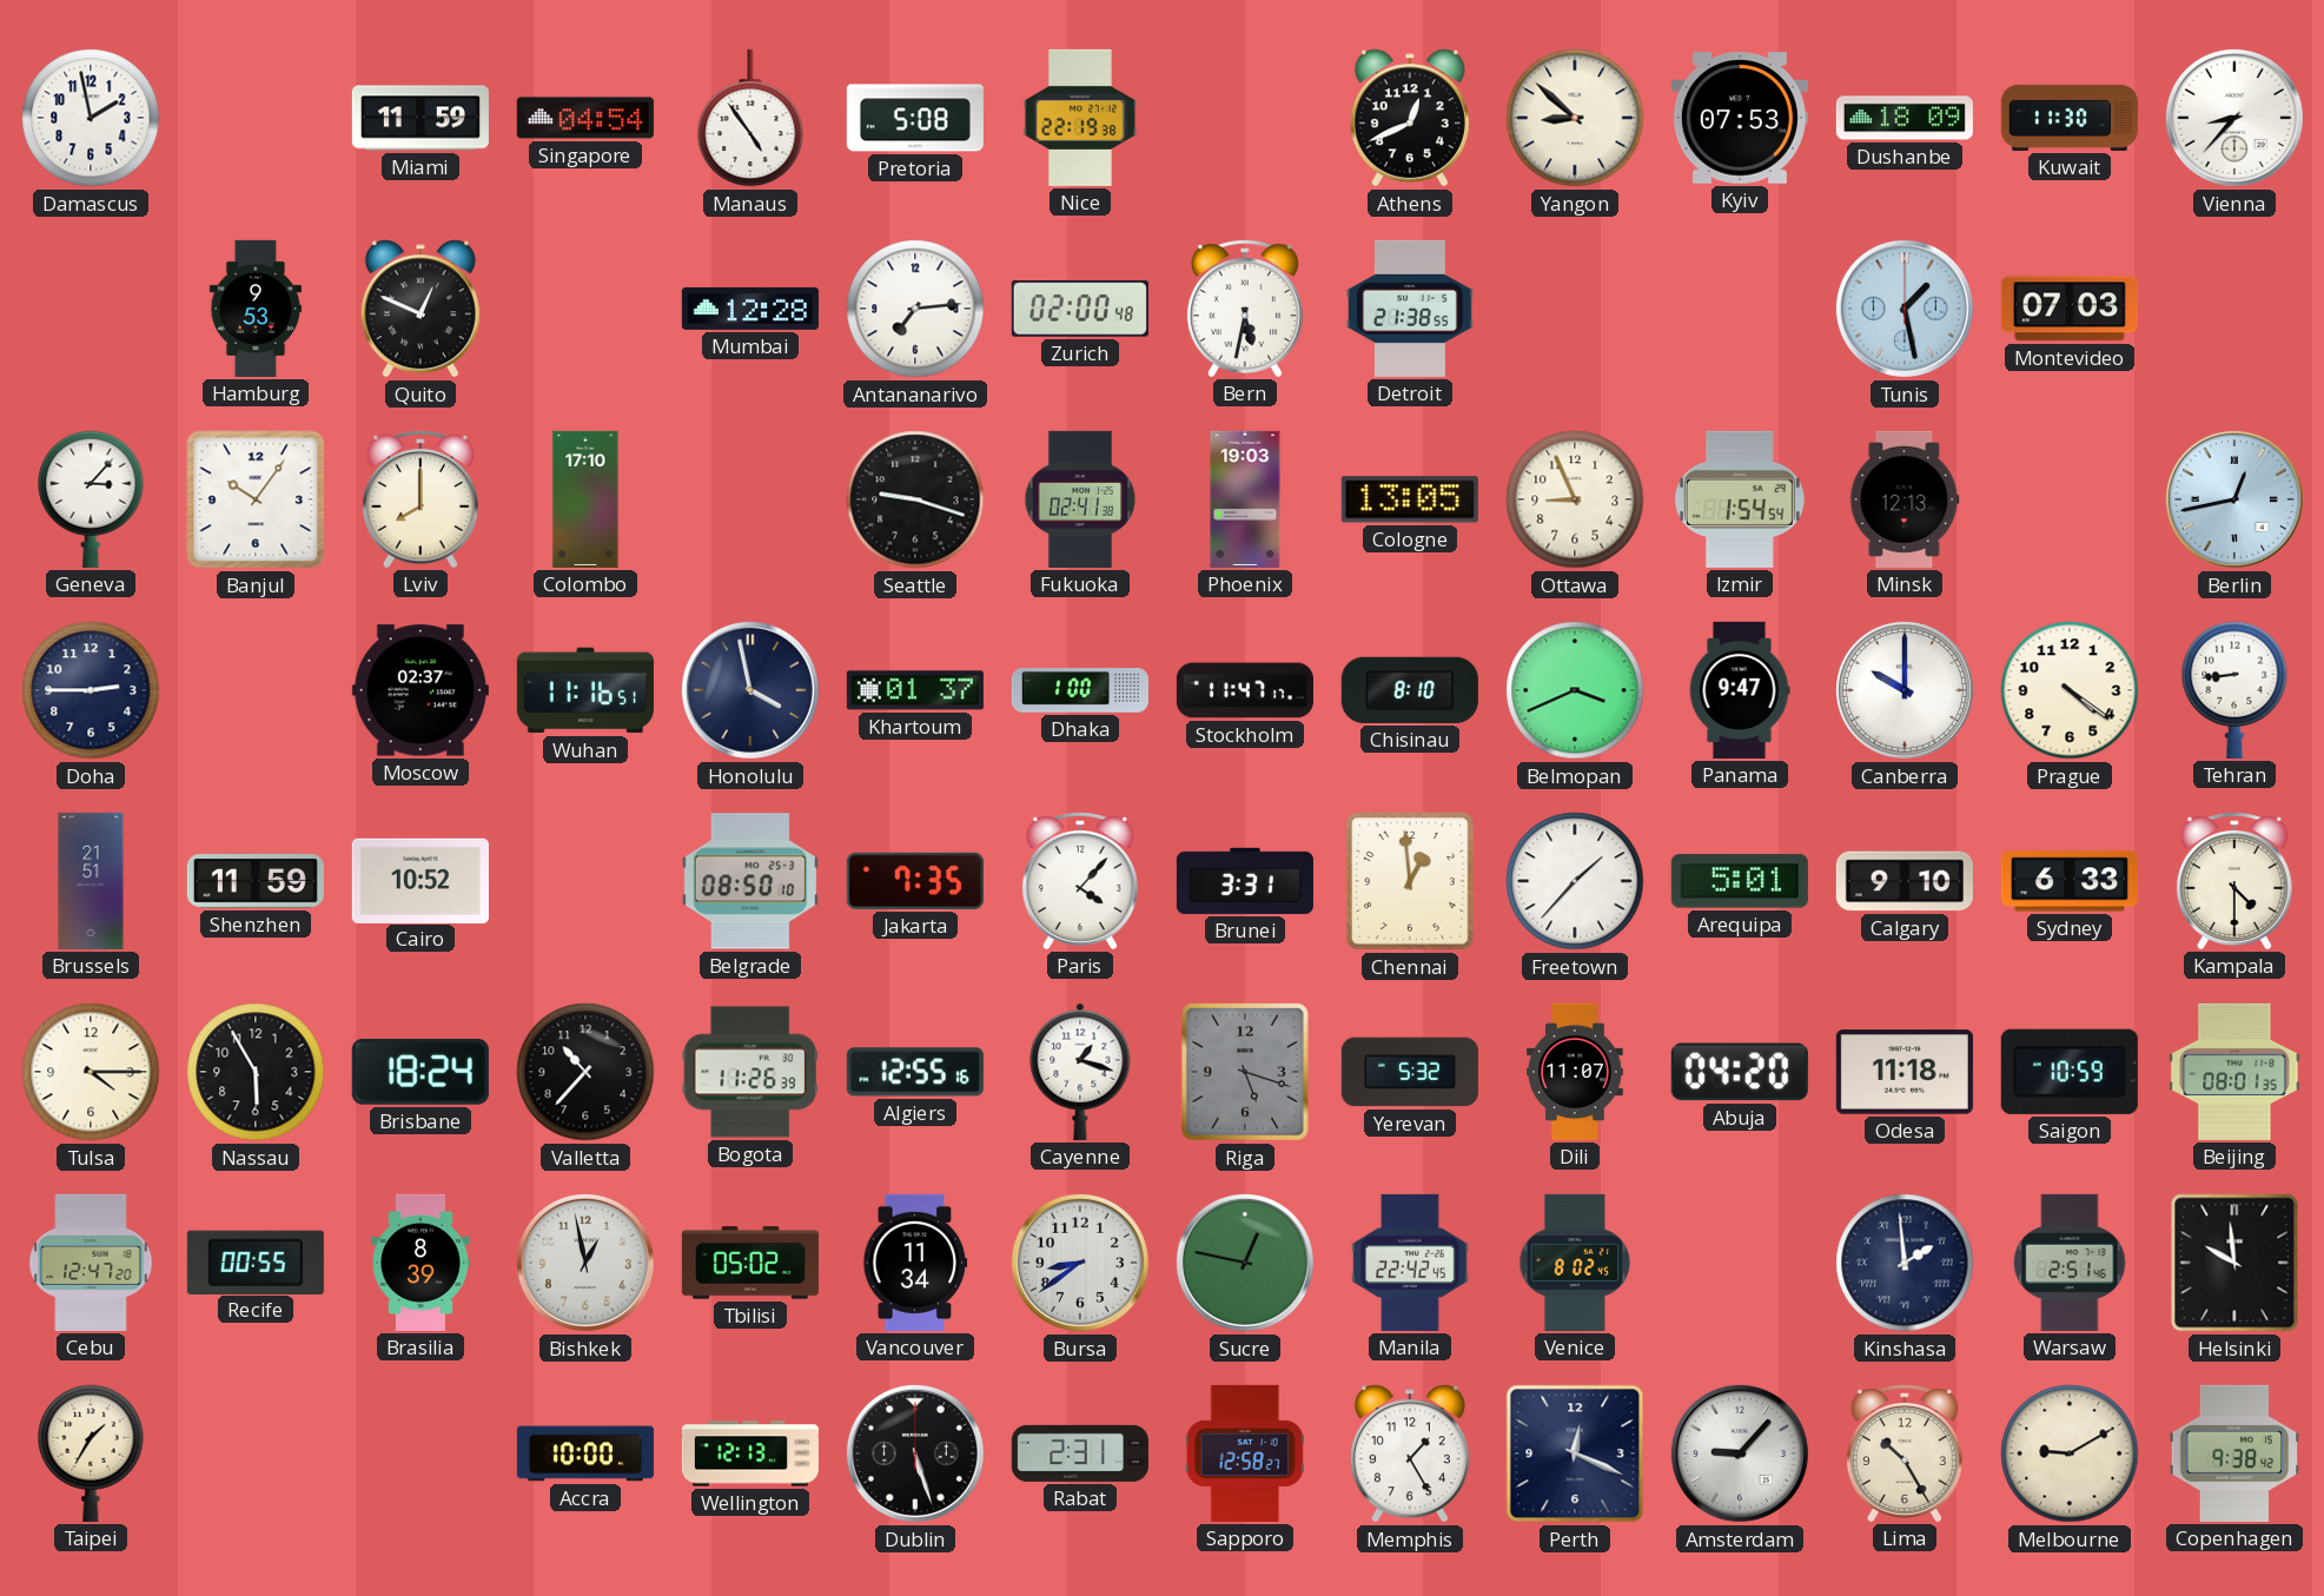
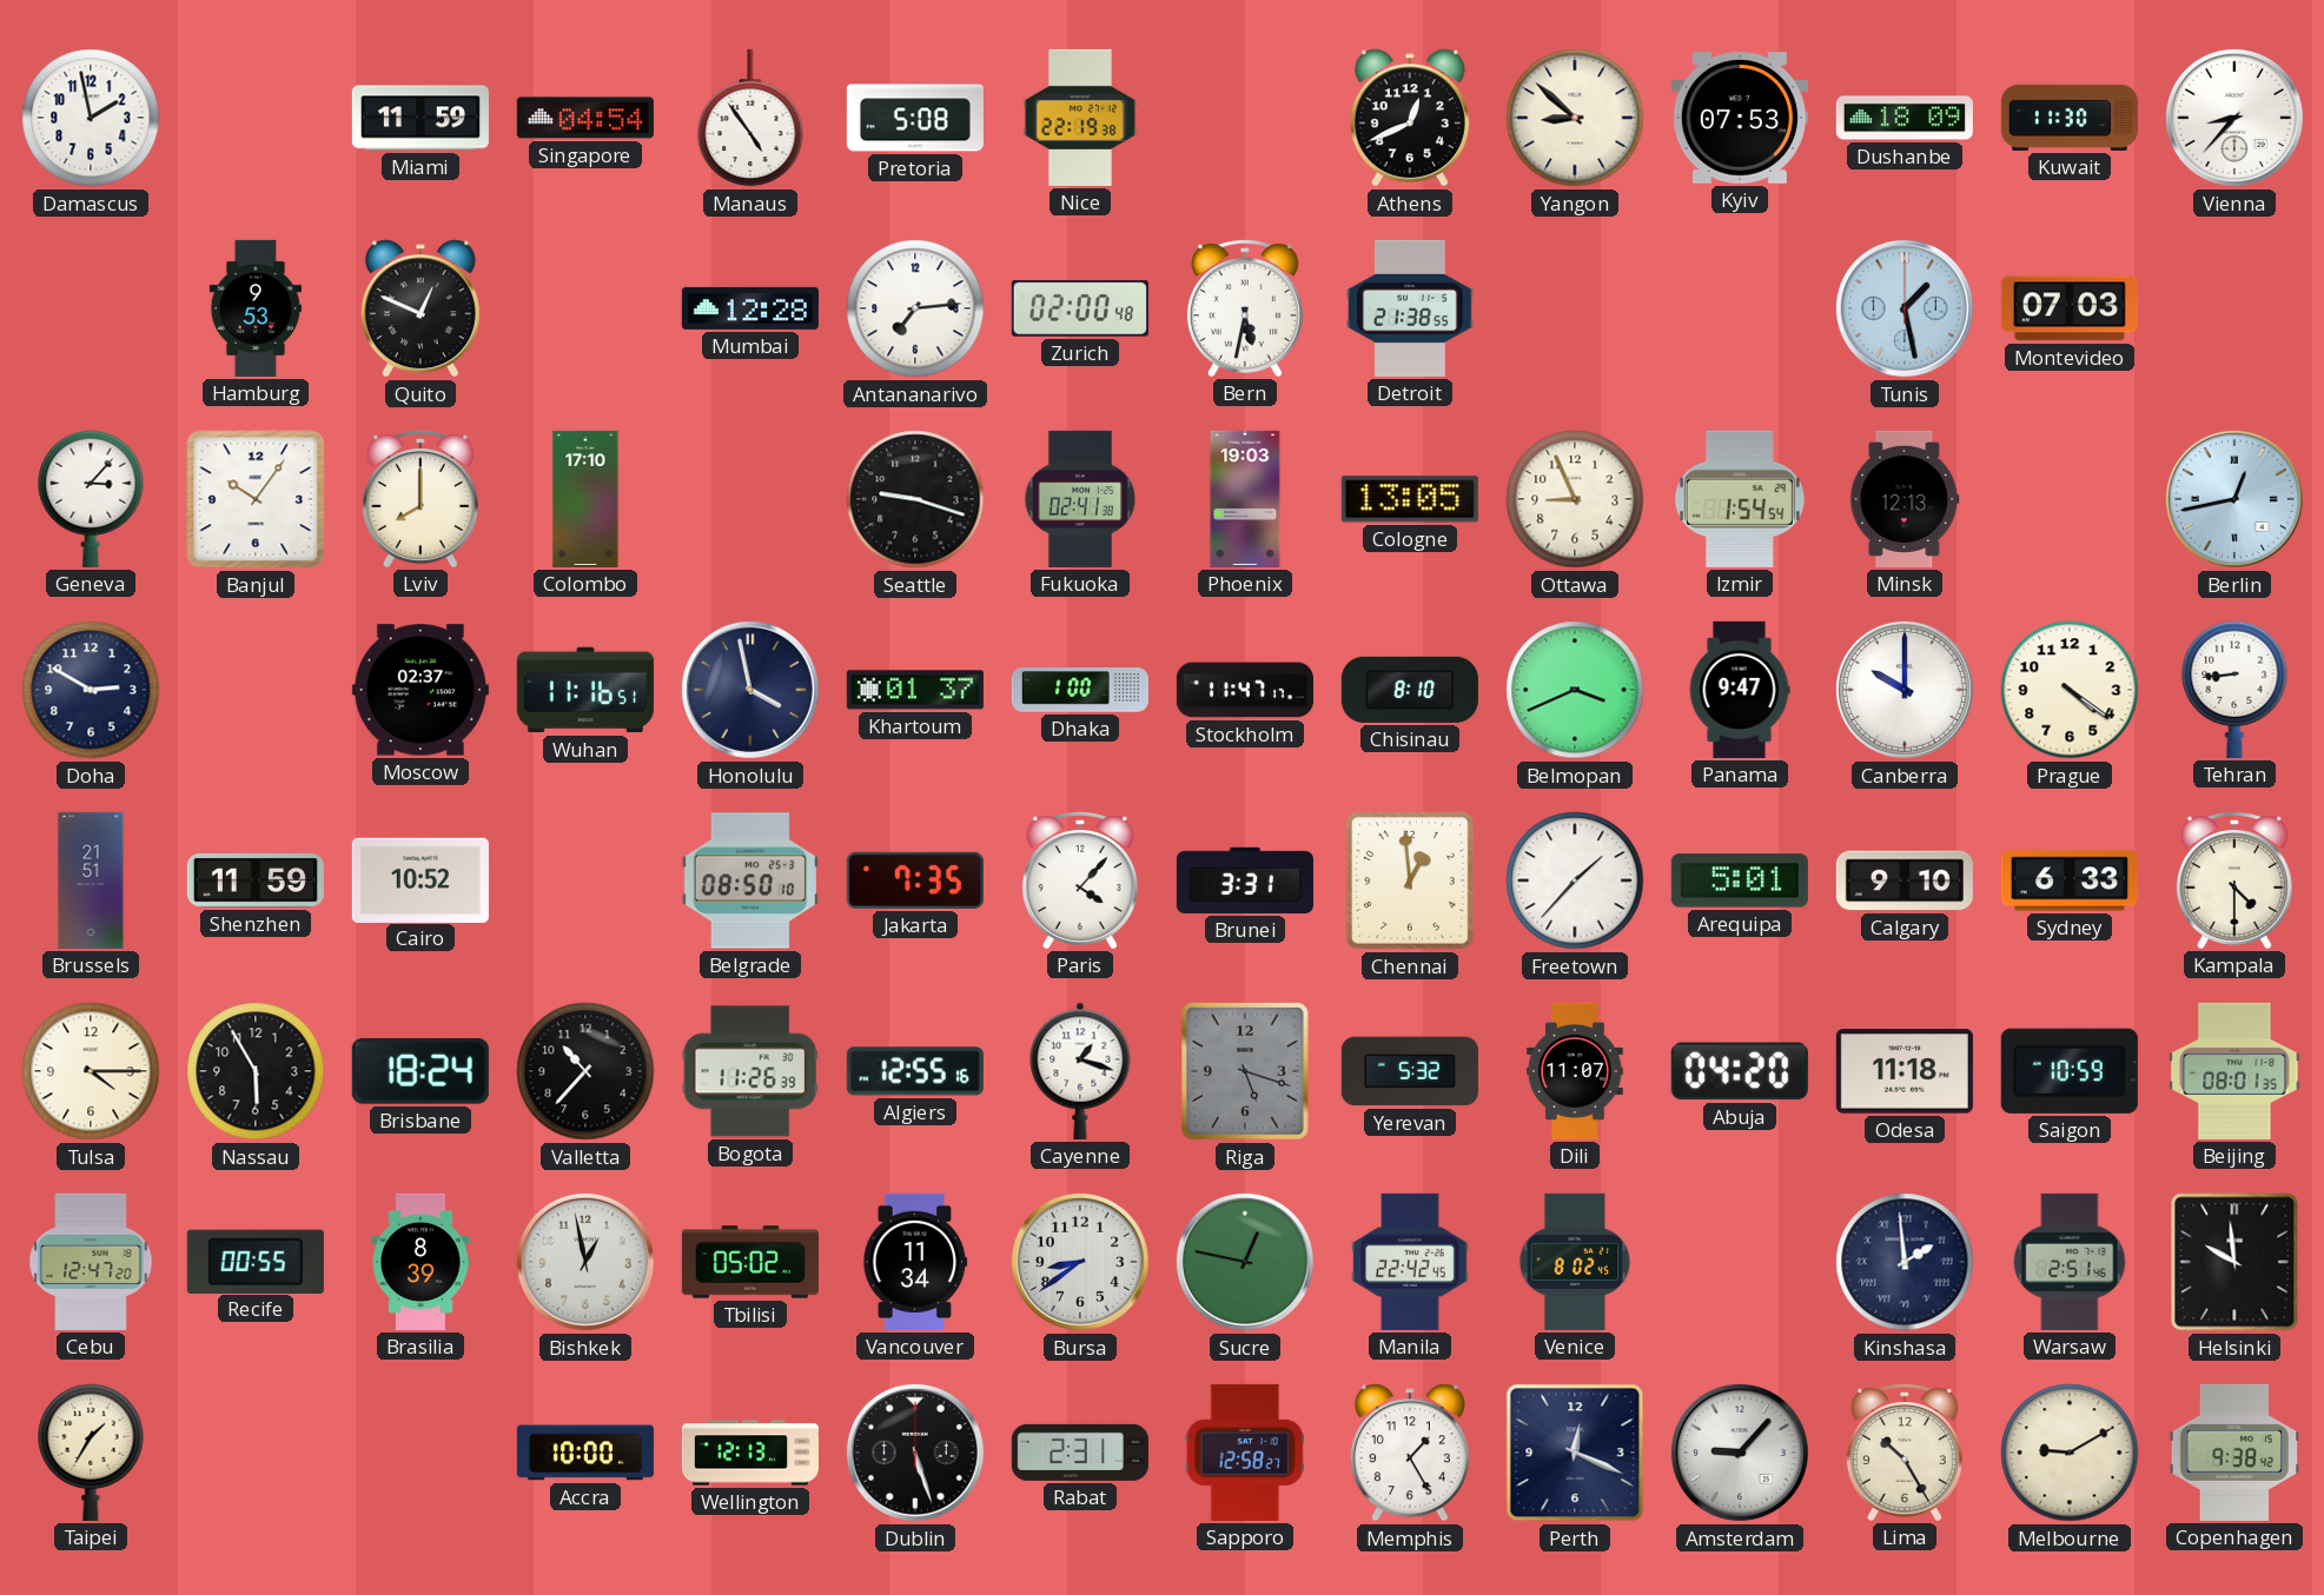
Doha: 2:45 -> 2:50 (91, 690)
